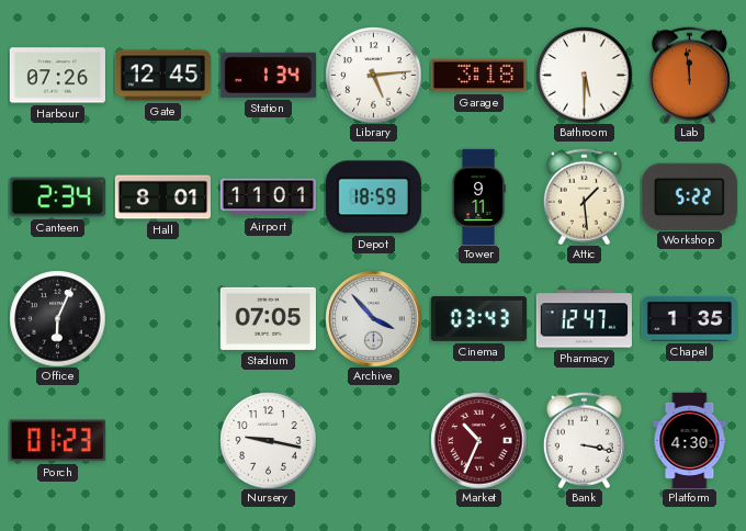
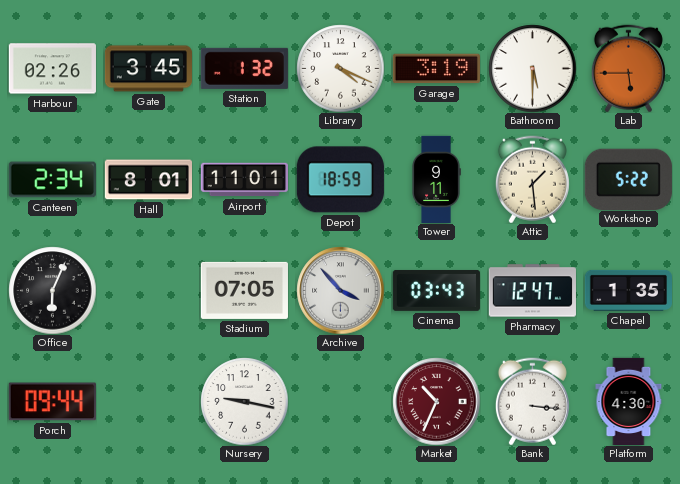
Harbour: 07:26 -> 02:26 (52, 69)
Gate: 12:45 -> 3:45 (148, 69)
Station: 1:34 -> 1:32 (244, 68)
Library: 5:14 -> 4:19 (340, 68)
Garage: 3:18 -> 3:19 (436, 69)
Lab: 11:59 -> 5:45 (628, 68)
Porch: 01:23 -> 09:44 (52, 402)
Bank: 3:17 -> 3:16 (532, 401)
